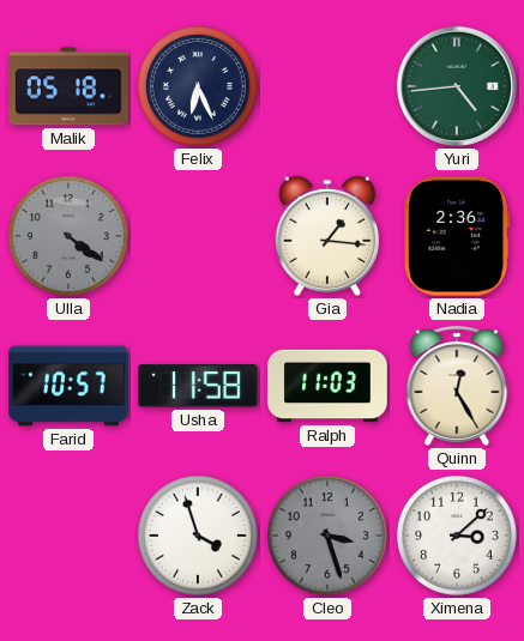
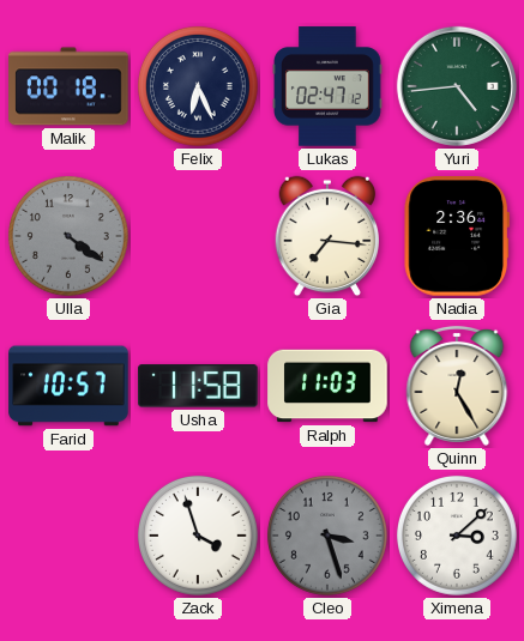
Malik: 05:18 -> 00:18 (68, 86)
Lukas: none -> 02:47 (329, 86)
Gia: 1:16 -> 7:16 (327, 236)
